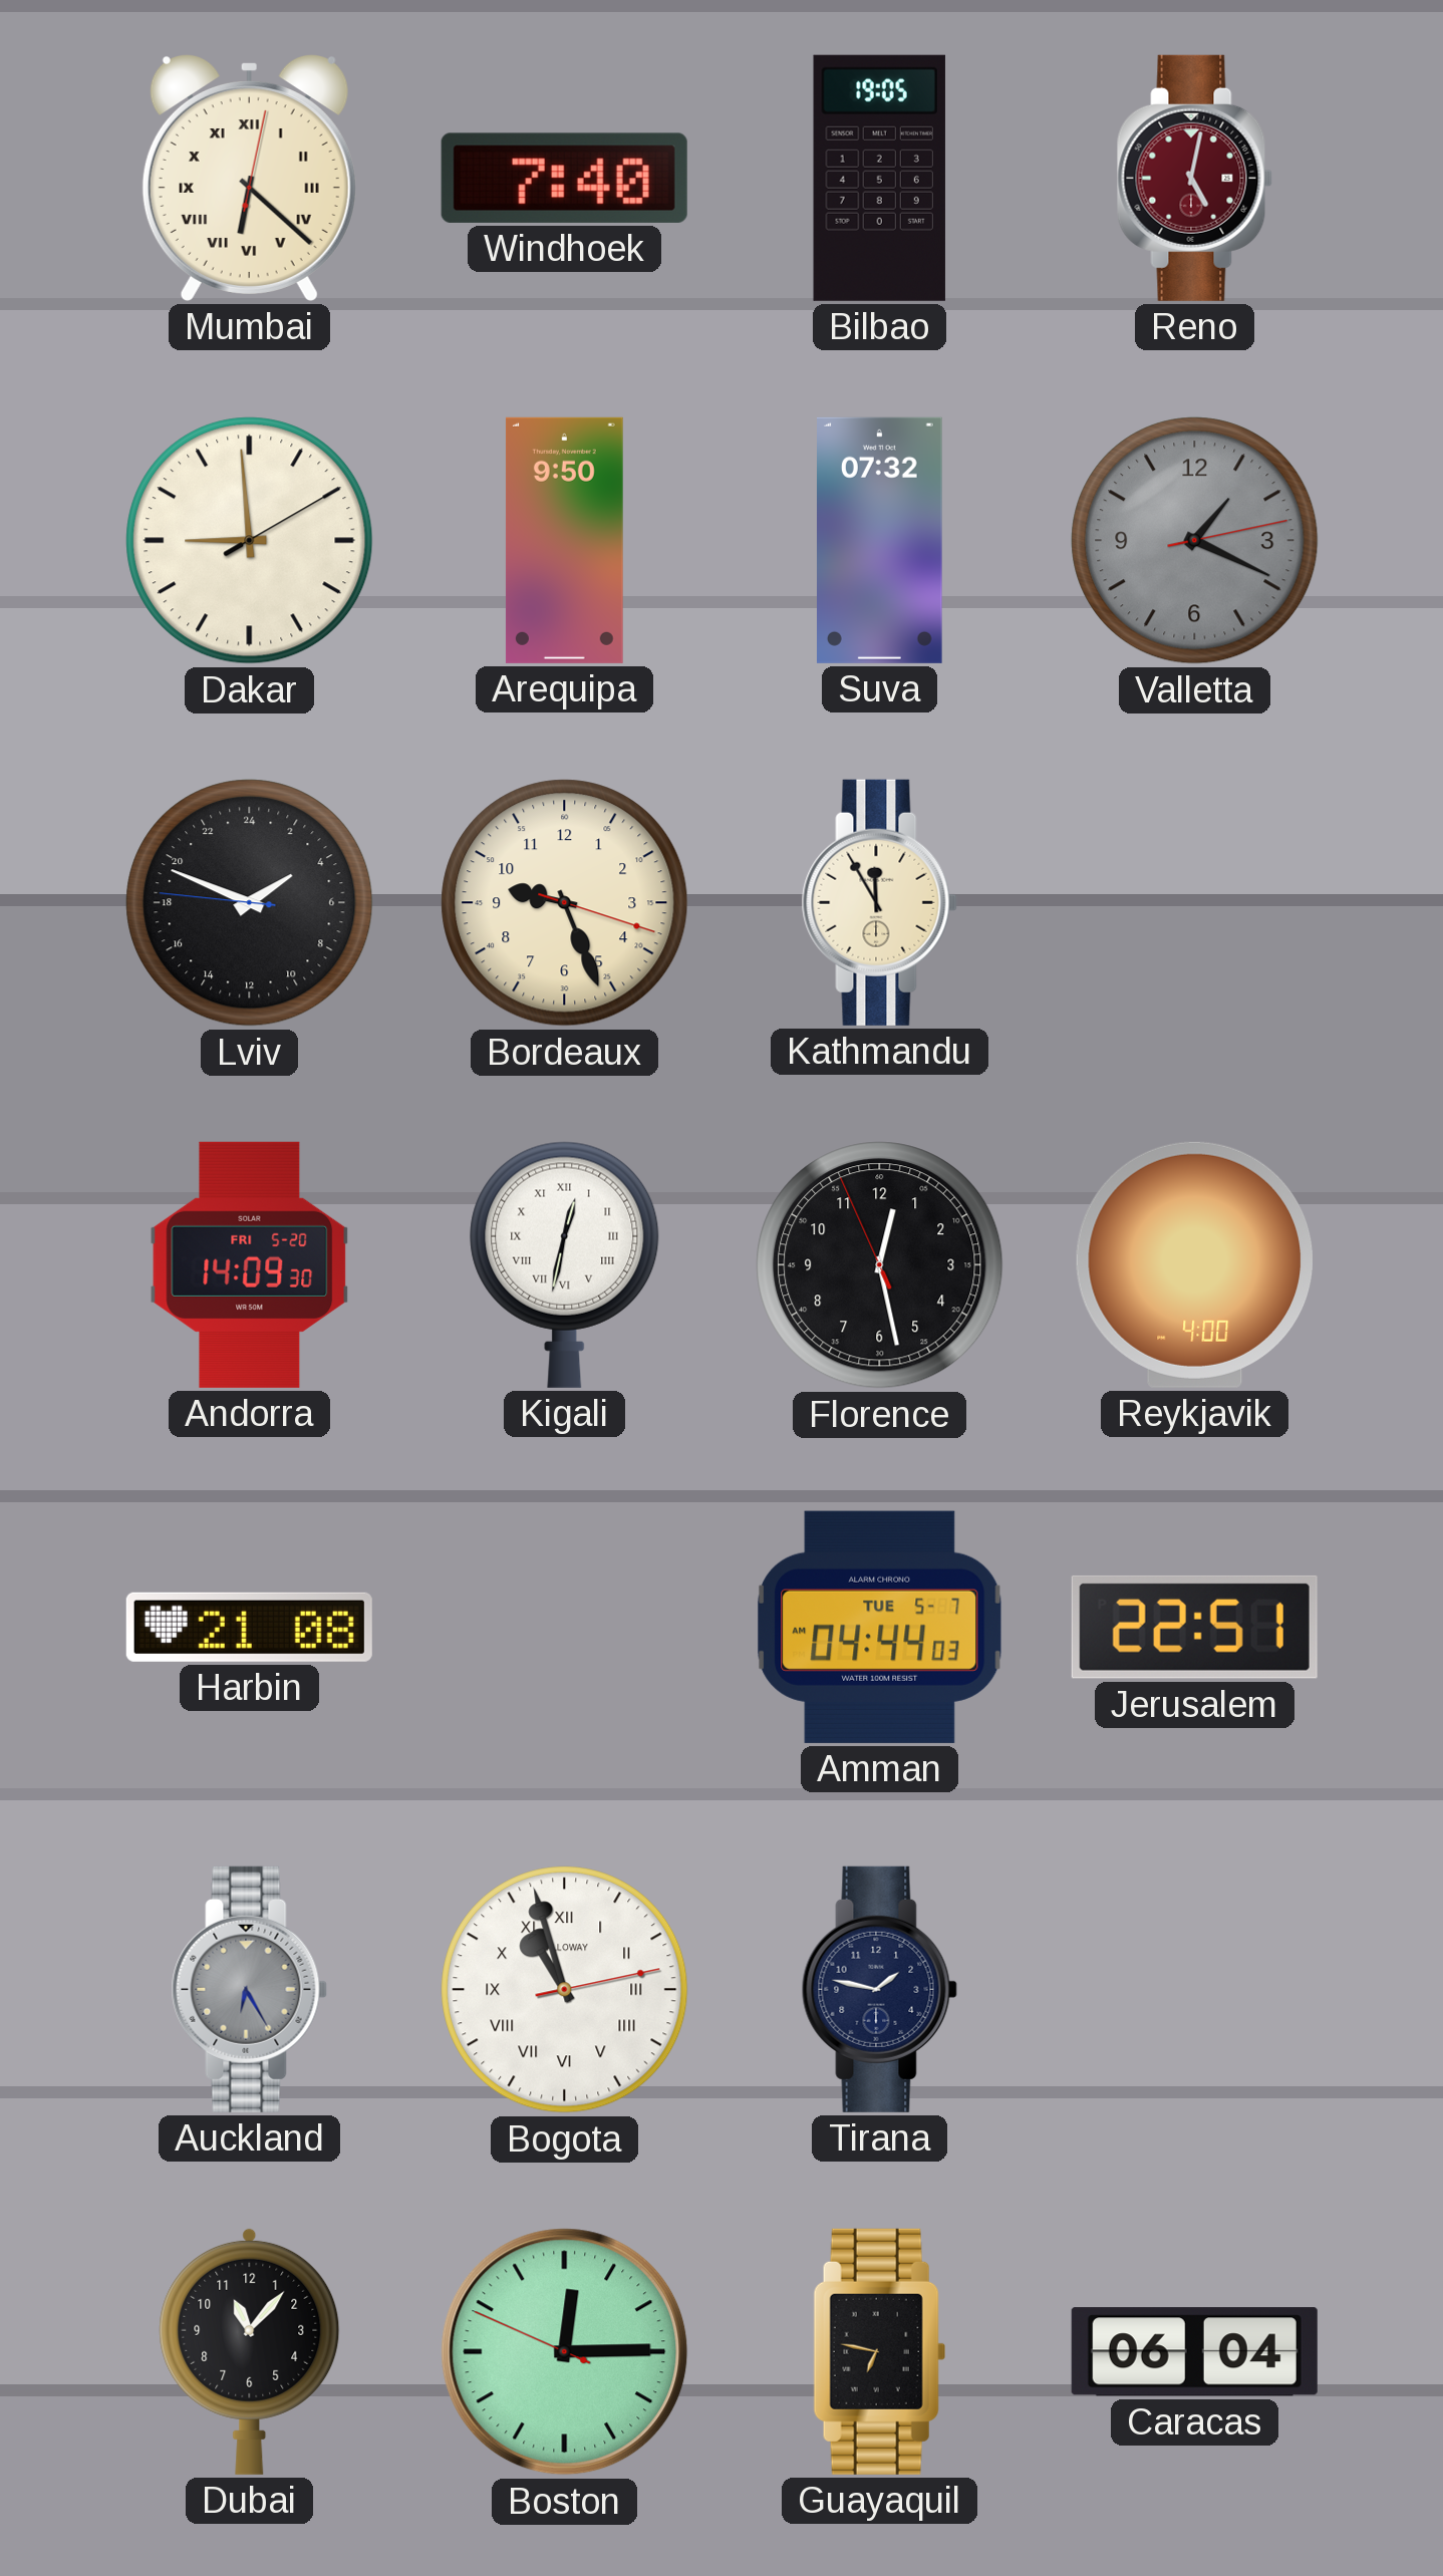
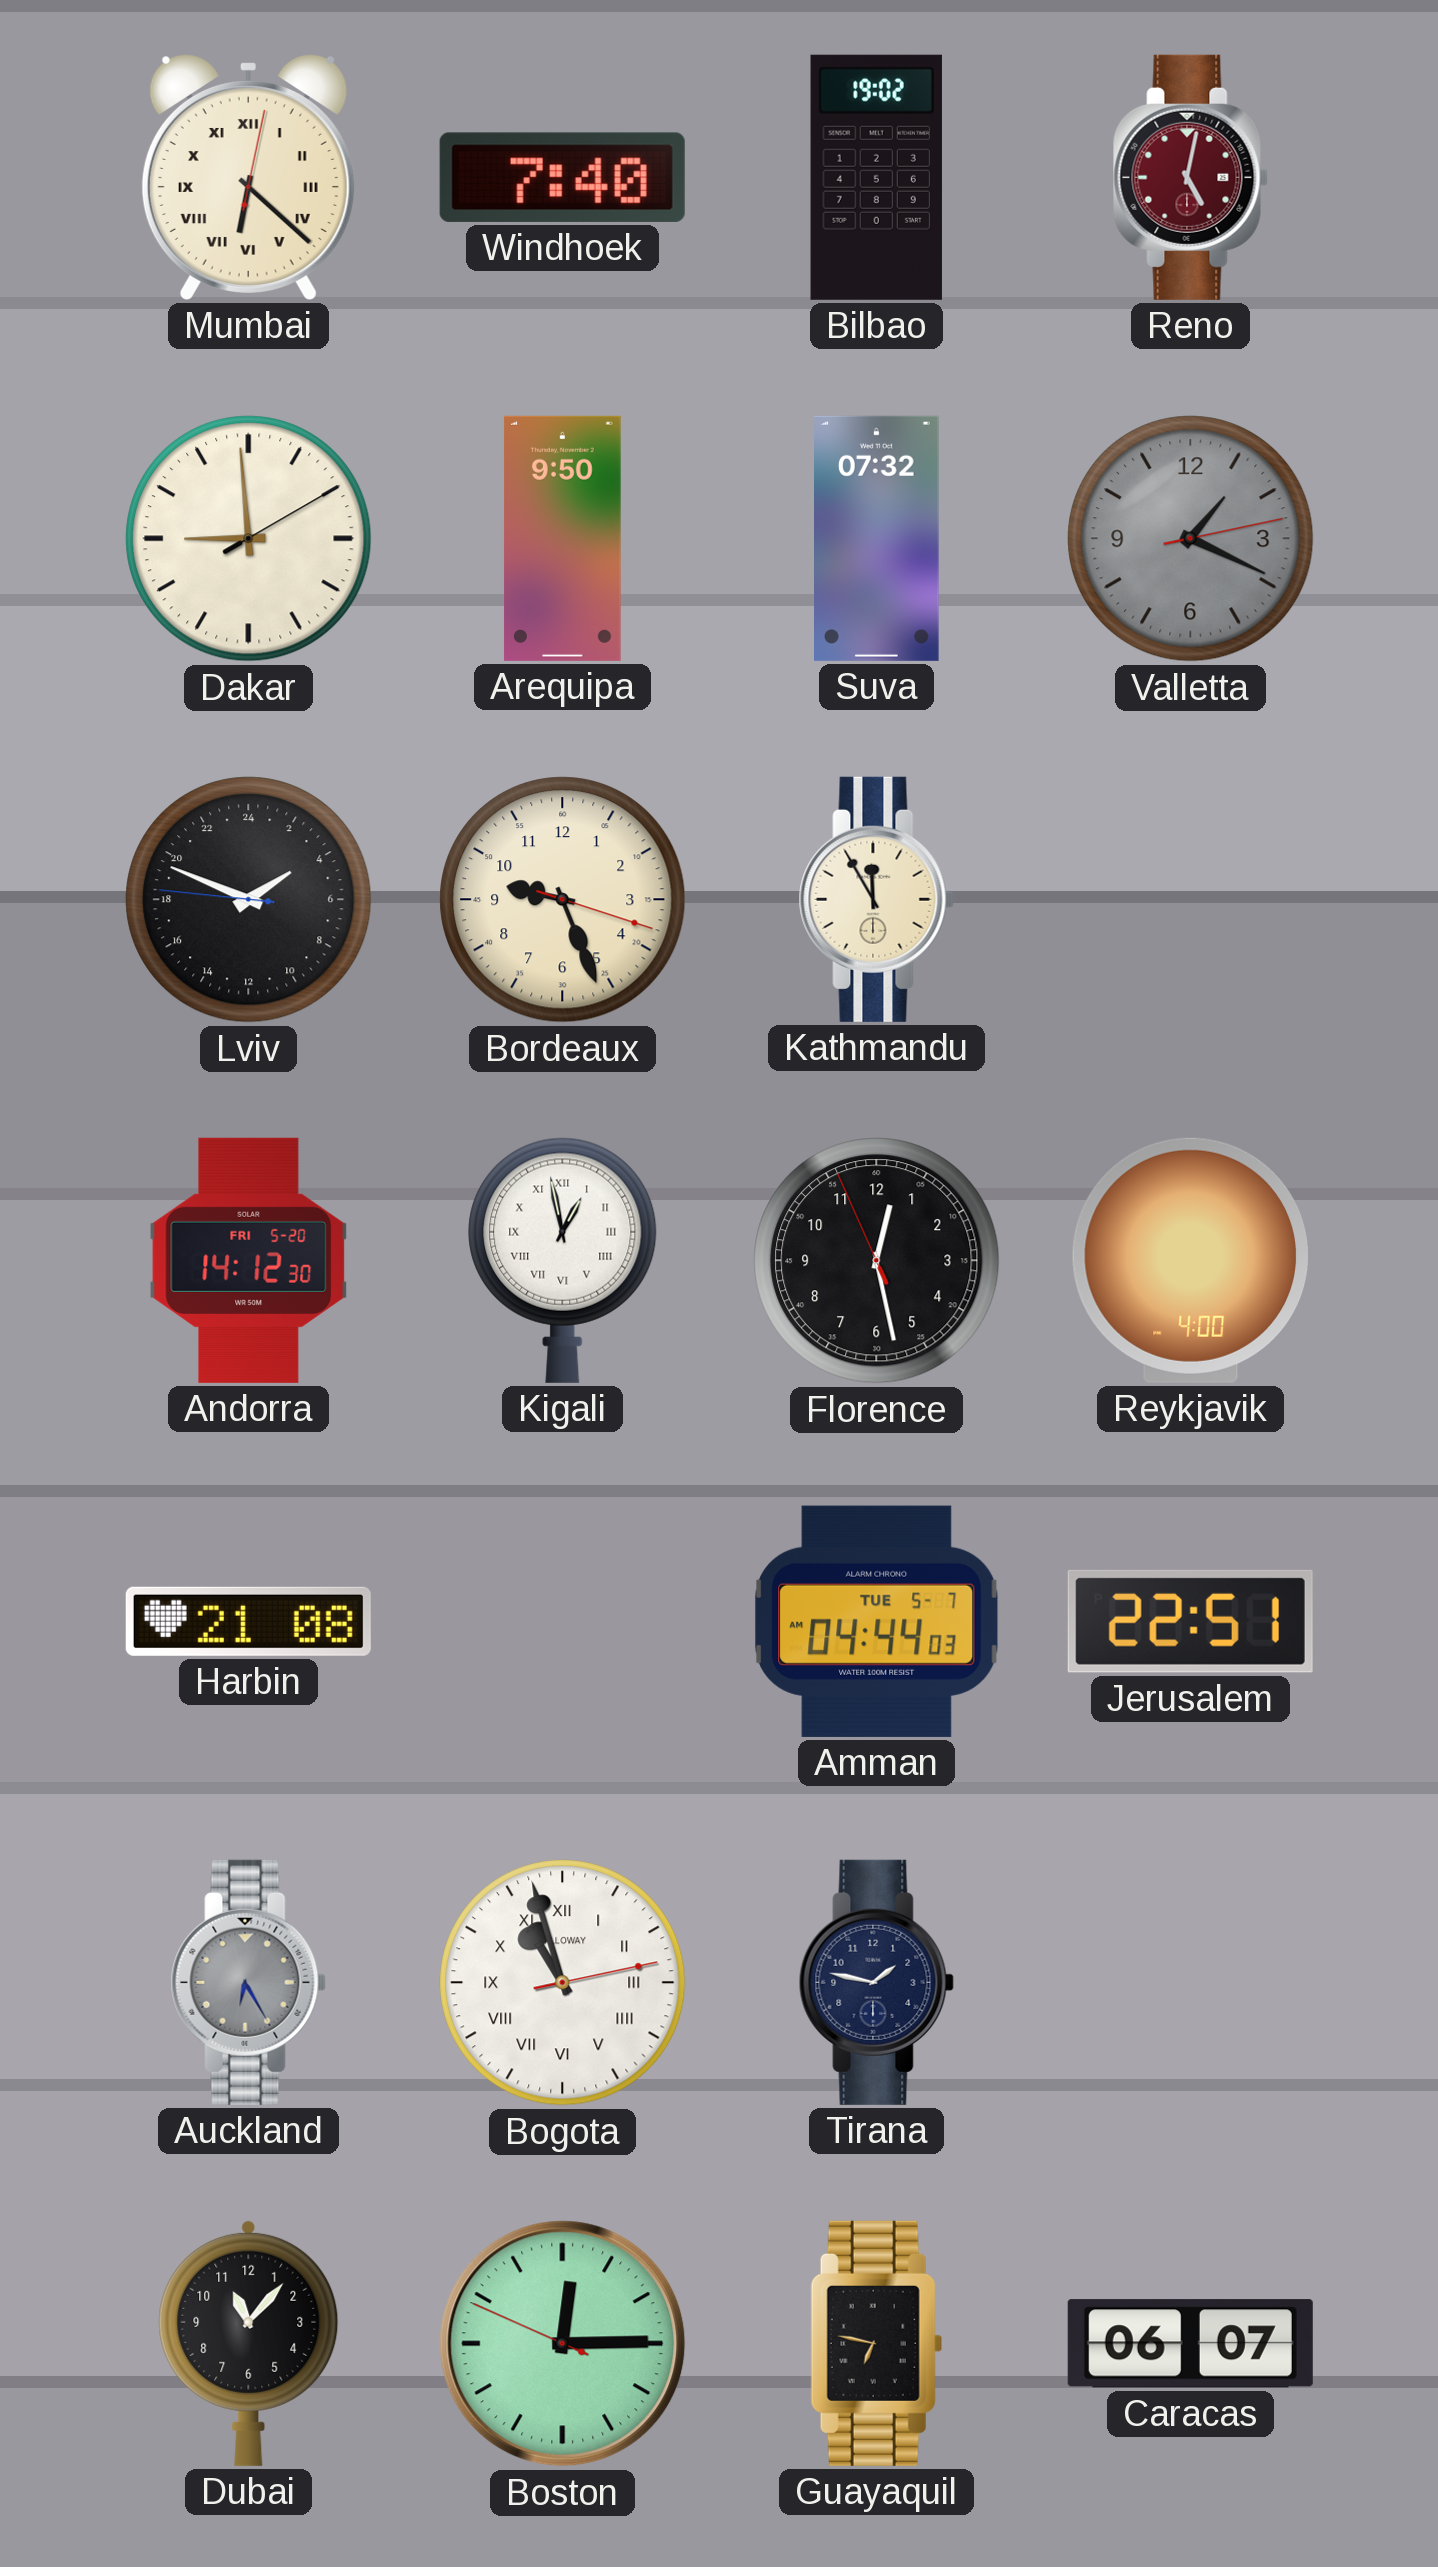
Bilbao: 19:05 -> 19:02 (876, 177)
Andorra: 14:09 -> 14:12 (249, 1260)
Kigali: 12:32 -> 12:58 (563, 1260)
Caracas: 06:04 -> 06:07 (1190, 2344)
